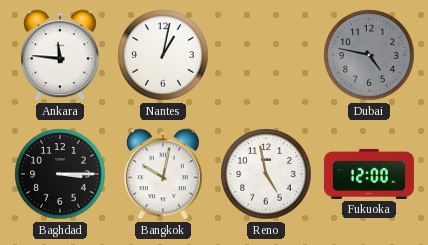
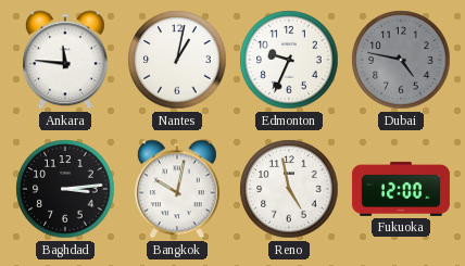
Edmonton: none -> 9:34 (289, 60)
Baghdad: 3:15 -> 3:14 (65, 189)
